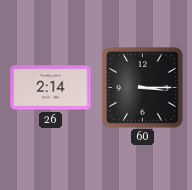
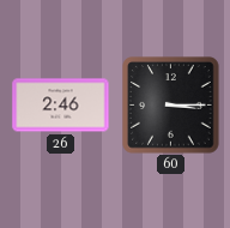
26: 2:14 -> 2:46 (61, 106)
